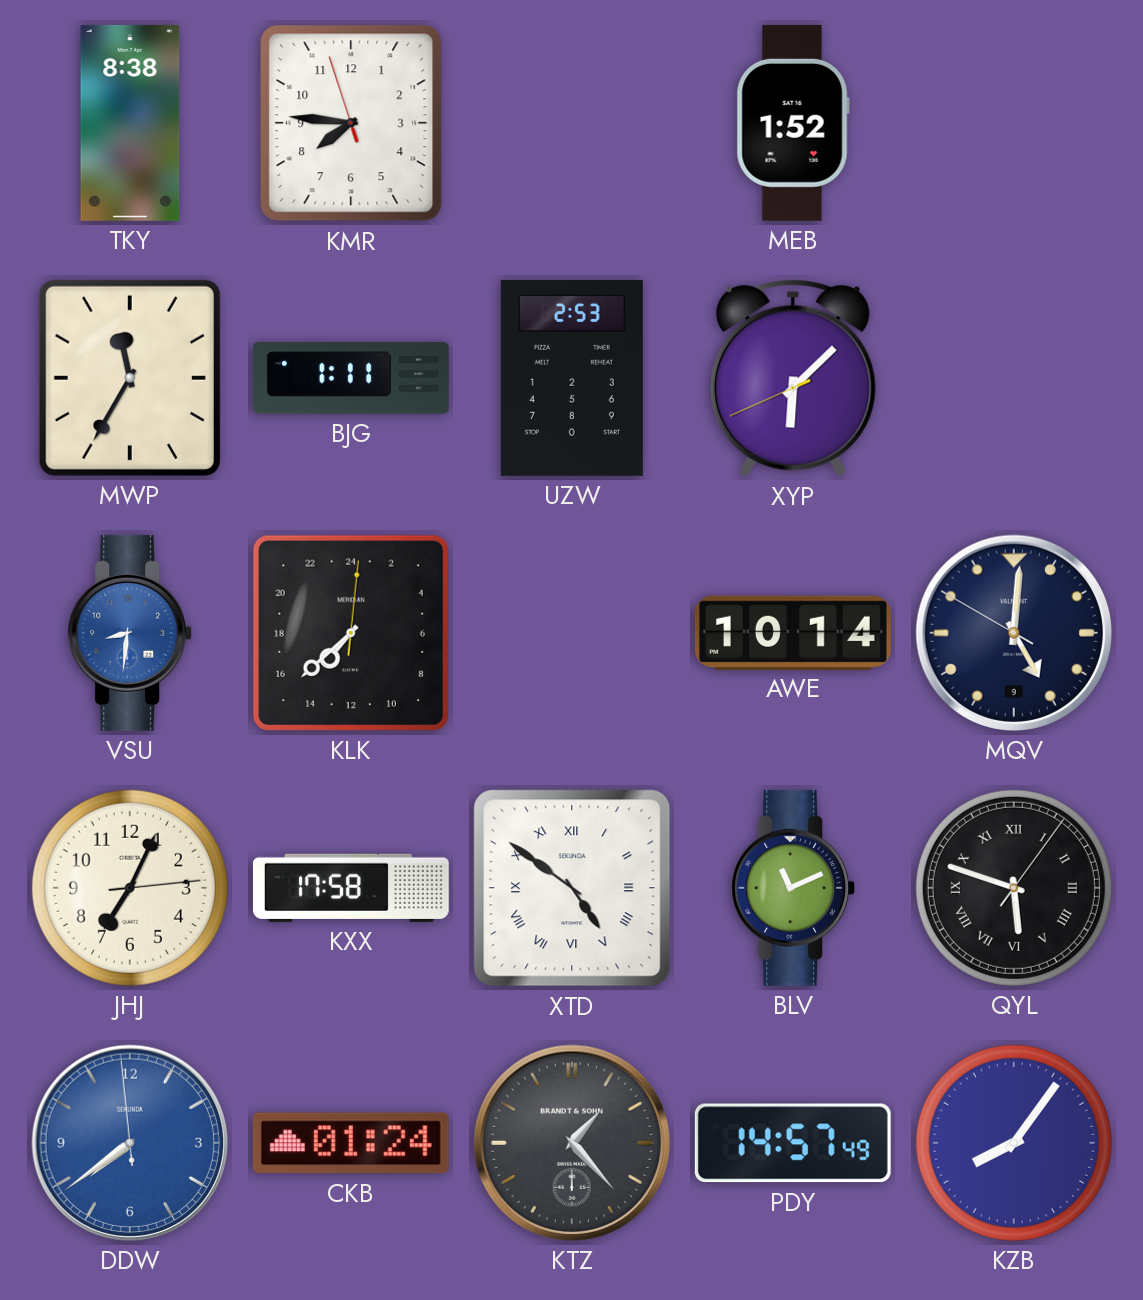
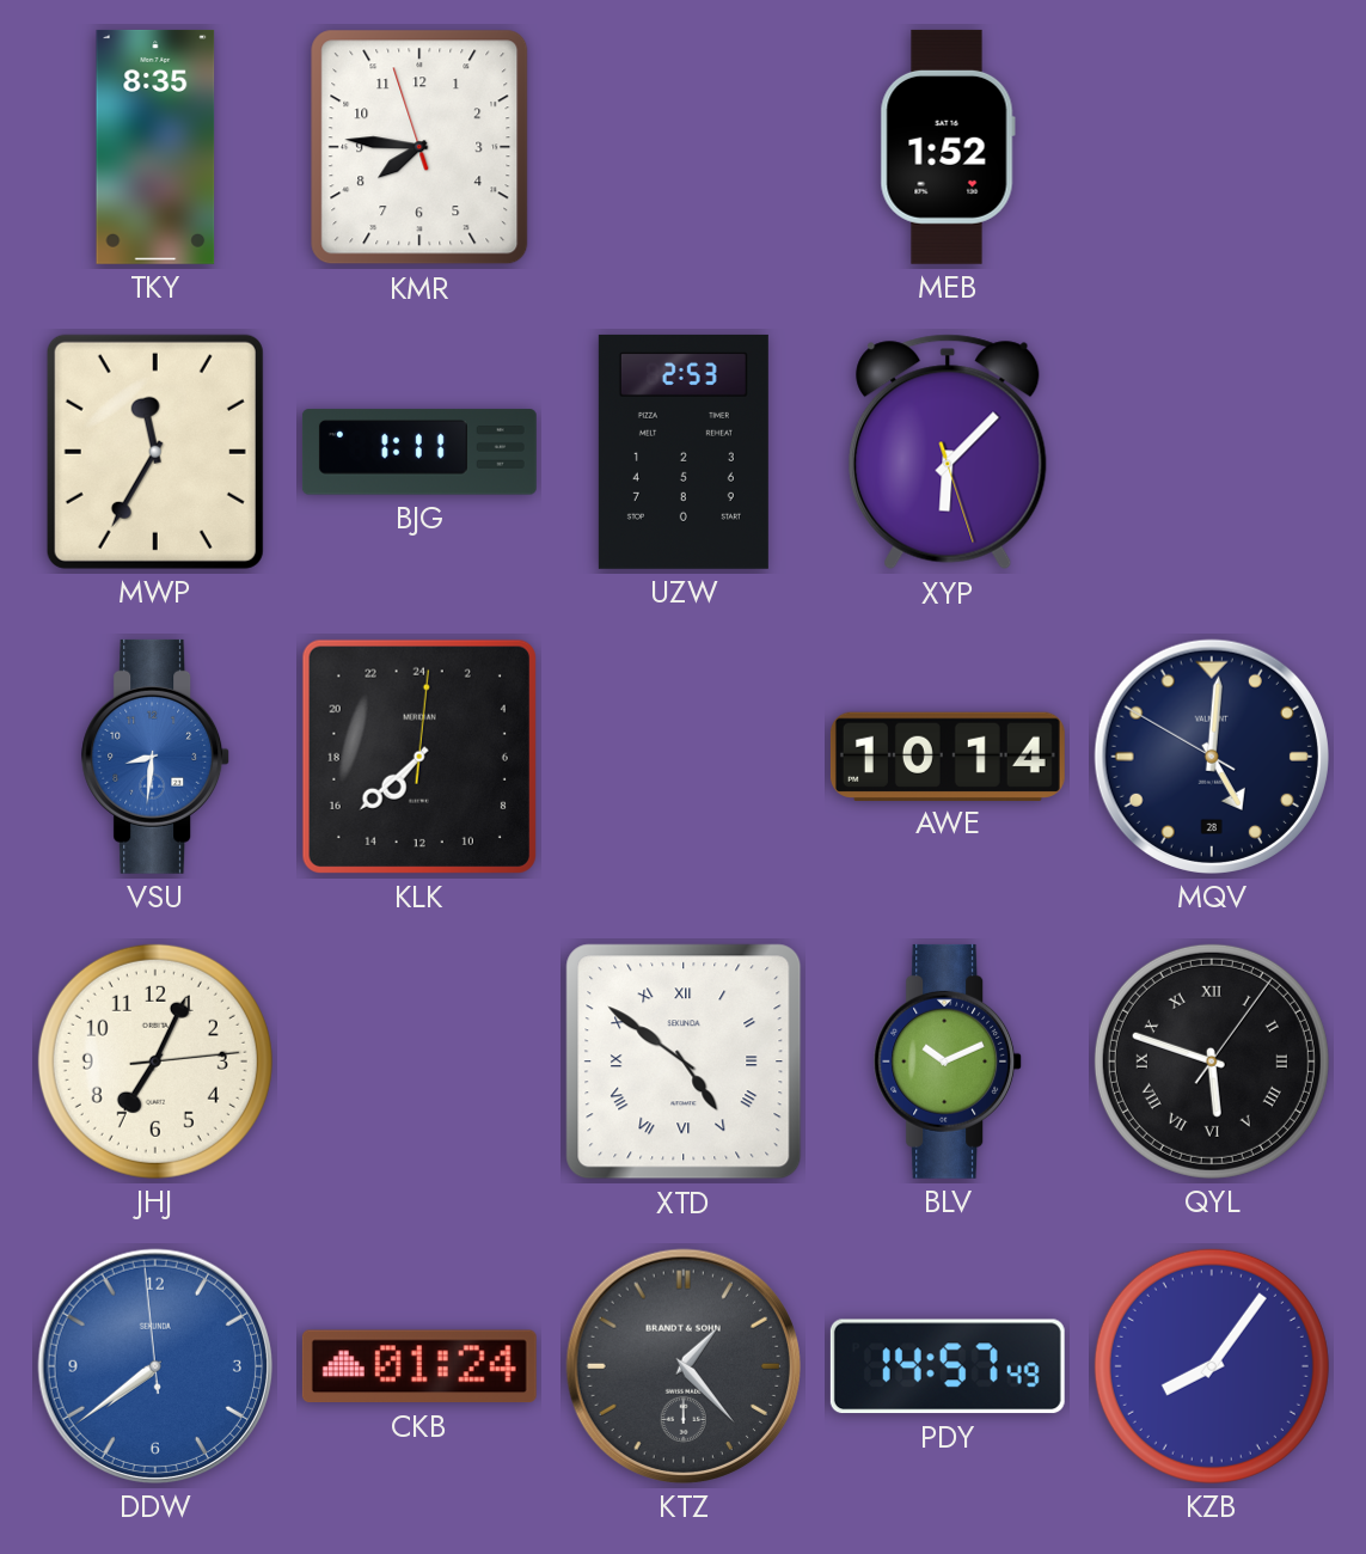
TKY: 8:38 -> 8:35 (155, 147)
XYP: 6:07:41 -> 6:07:27 (948, 452)
MQV date: 9 -> 28 (1212, 757)
KXX: 17:58 -> none (351, 888)
BLV: 11:11 -> 10:11 (949, 1062)
